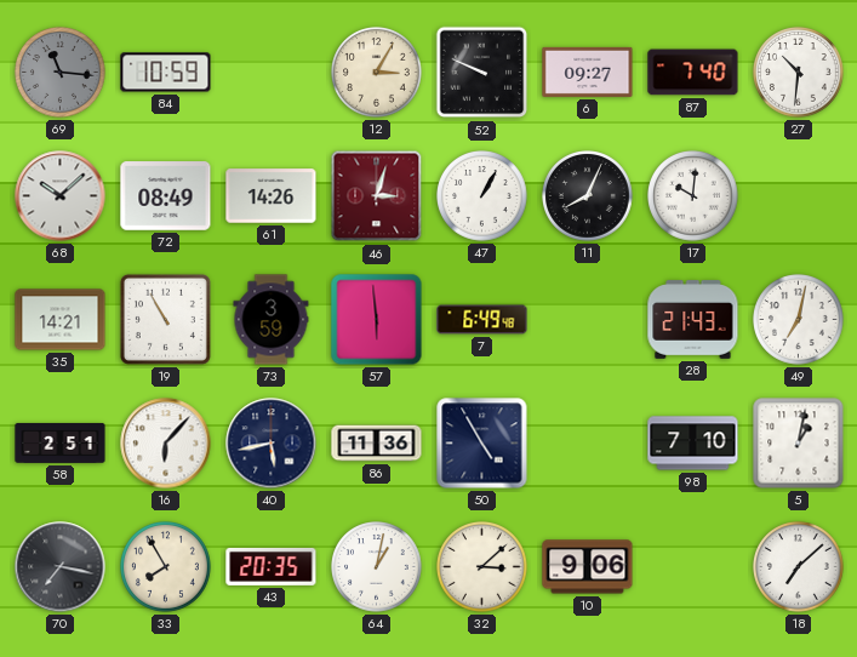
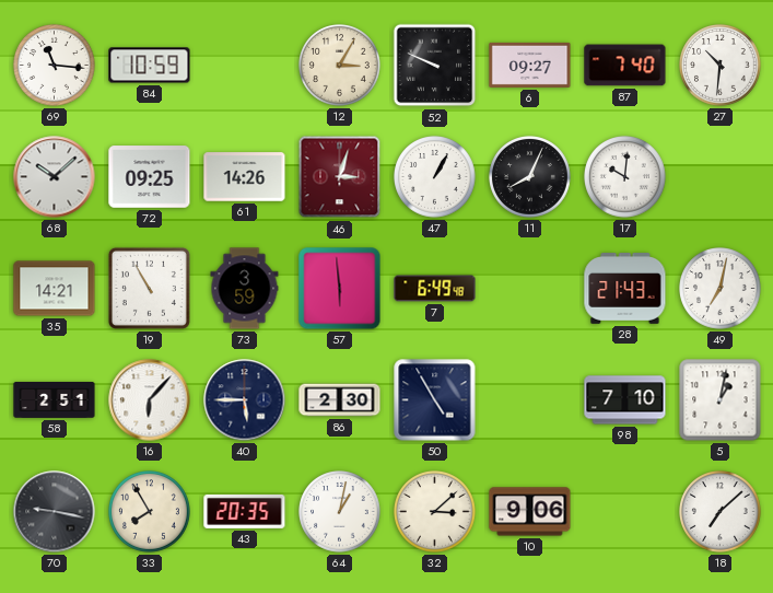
69 dial: grey -> white (55, 66)
72: 08:49 -> 09:25 (150, 177)
40: 5:43 -> 5:45 (245, 400)
86: 11:36 -> 2:30 (340, 400)
70: 7:17 -> 9:17 (55, 512)
